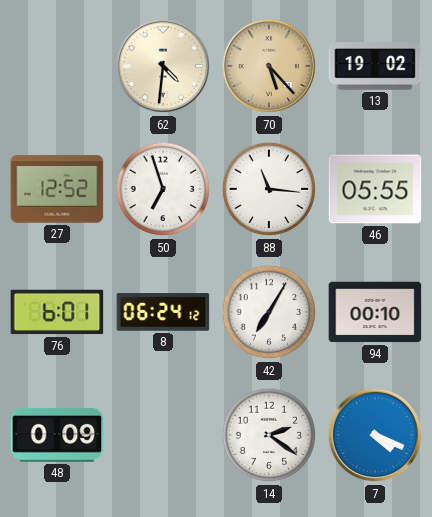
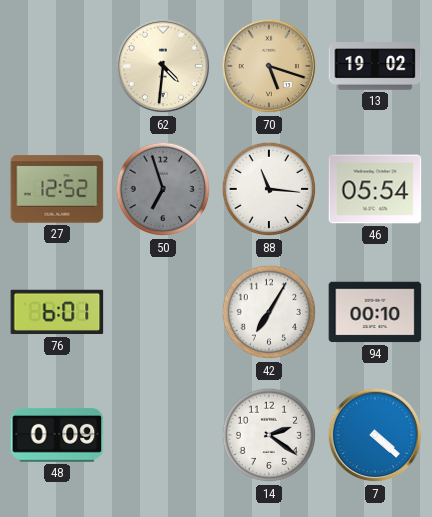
70: 5:23 -> 5:18 (269, 66)
50 dial: white -> grey (163, 189)
46: 05:55 -> 05:54 (375, 189)
8: 06:24 -> none (163, 312)
7: 4:19 -> 4:22 (375, 435)
